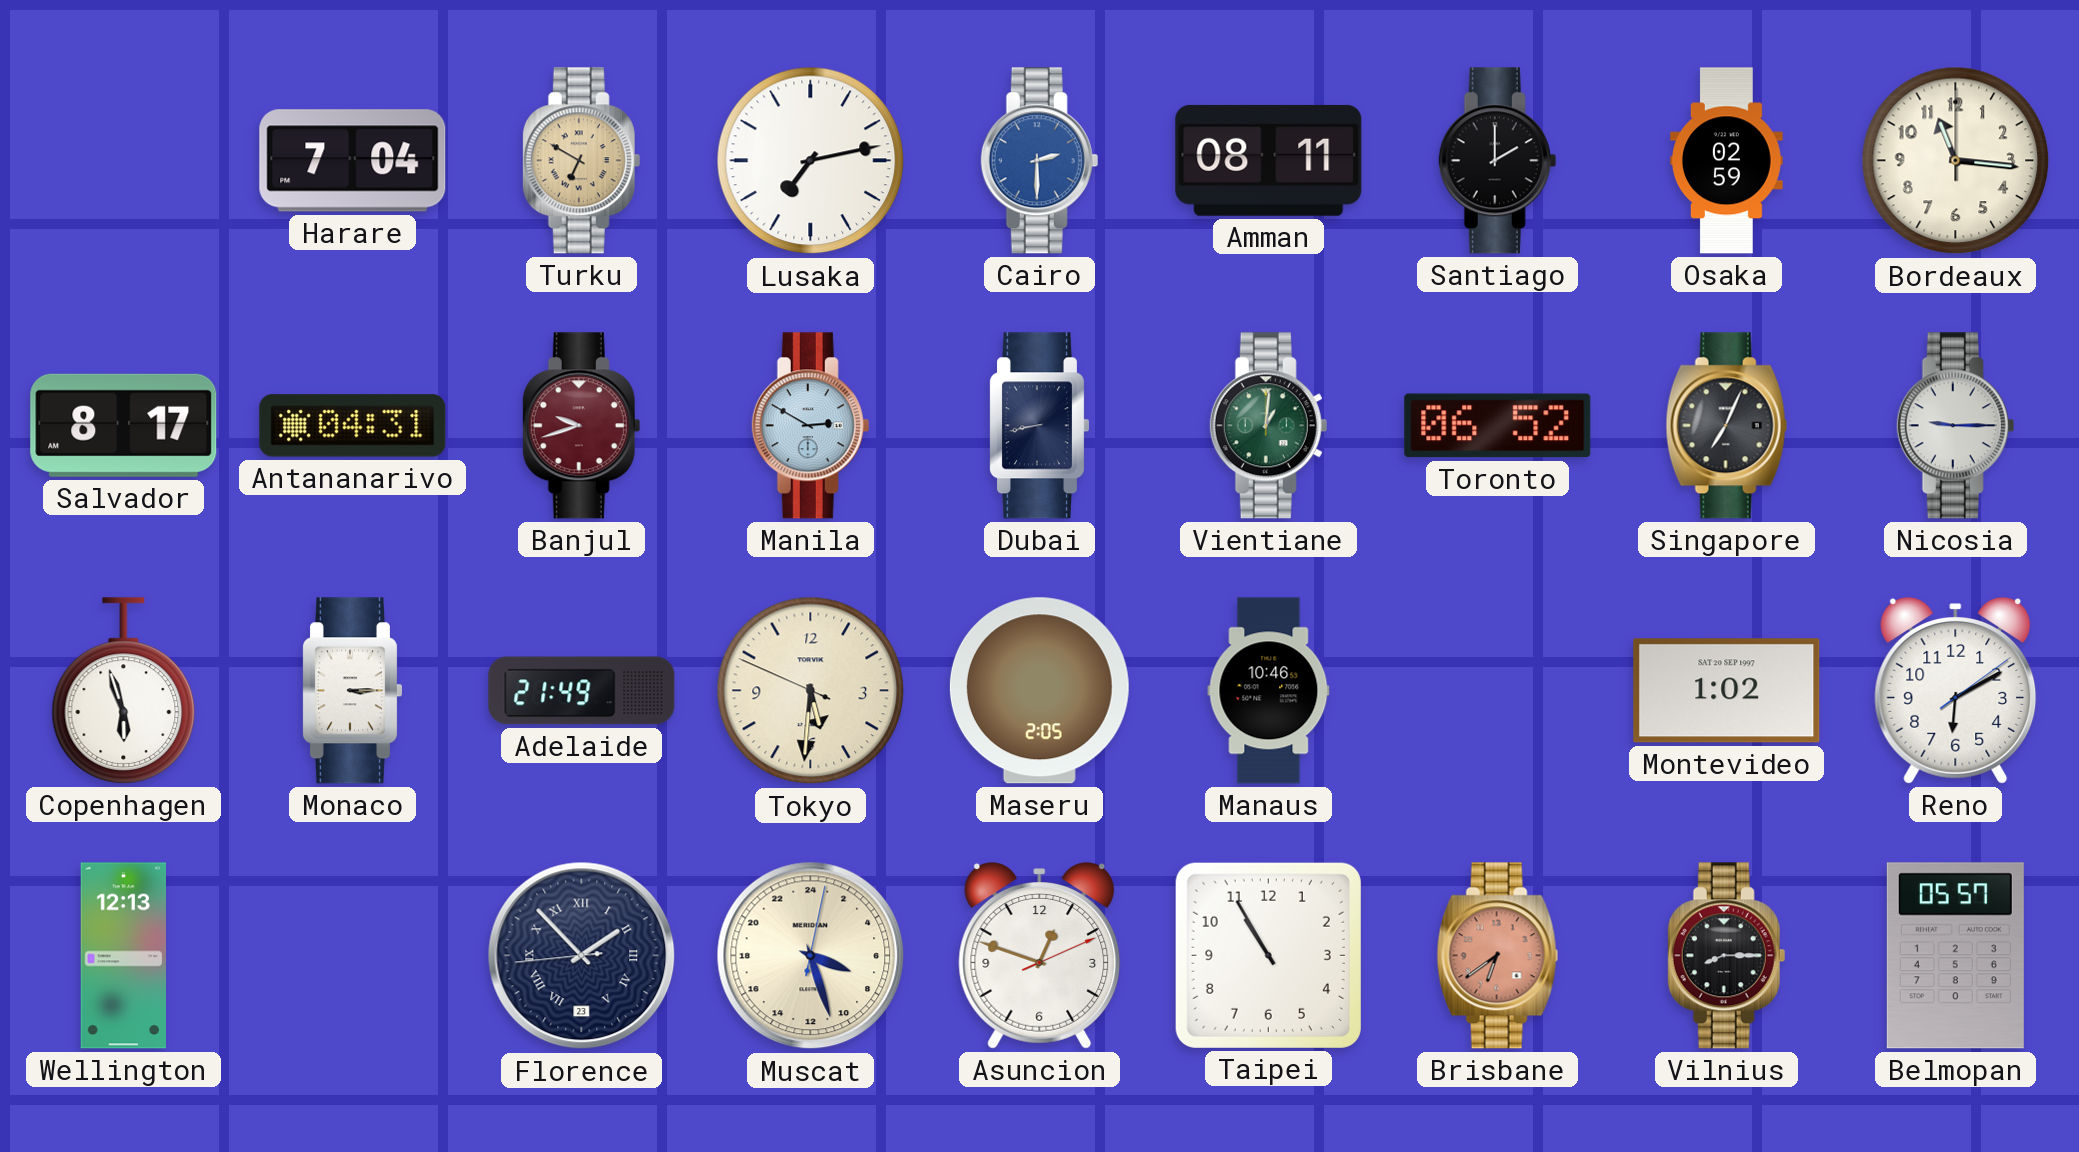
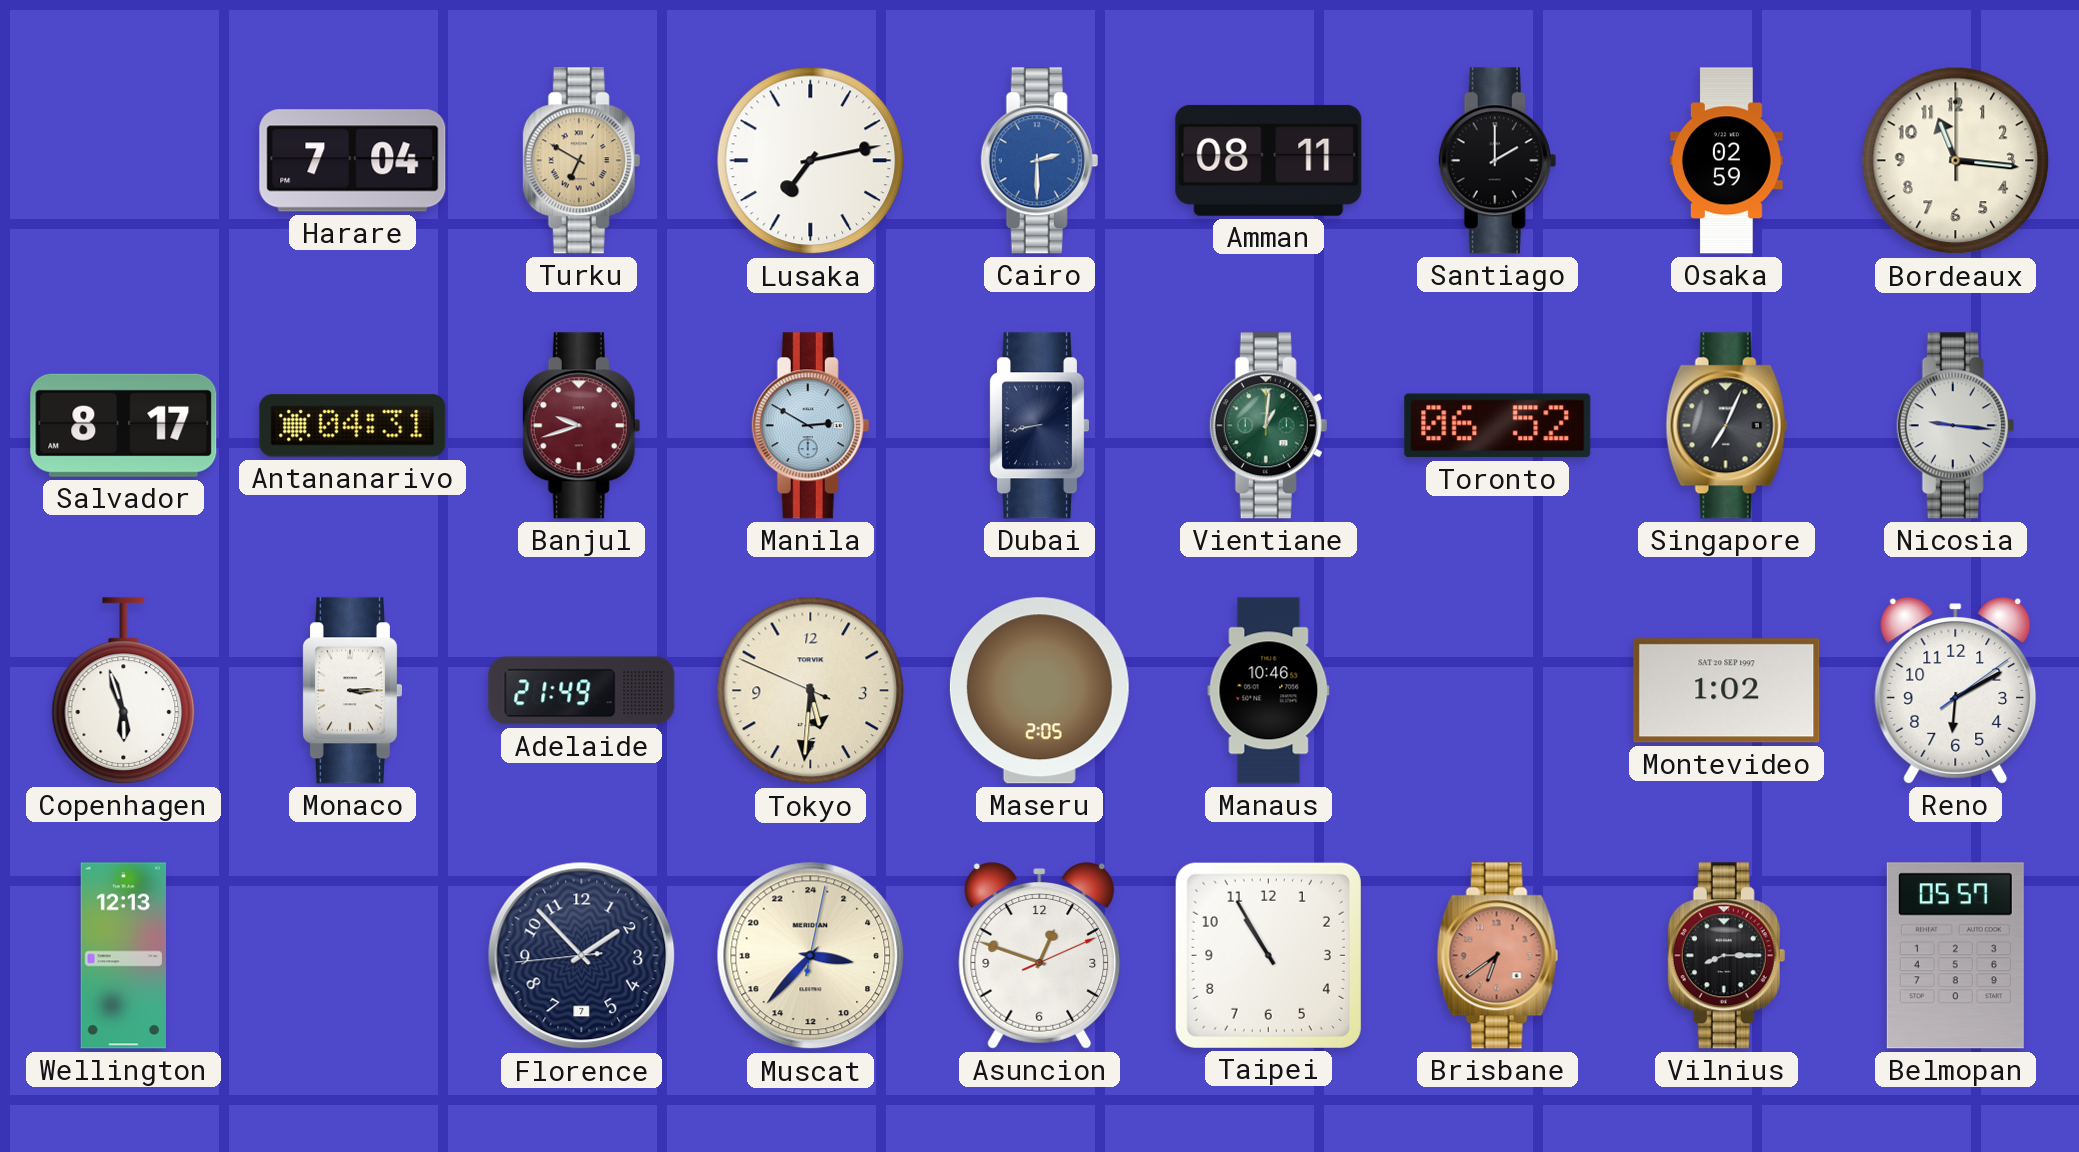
Nicosia: 9:15 -> 9:16 (1956, 426)
Florence date: 23 -> 7 (582, 956)
Florence numerals: Roman -> Arabic (582, 956)
Muscat: 7:27 -> 6:37 (811, 956)
